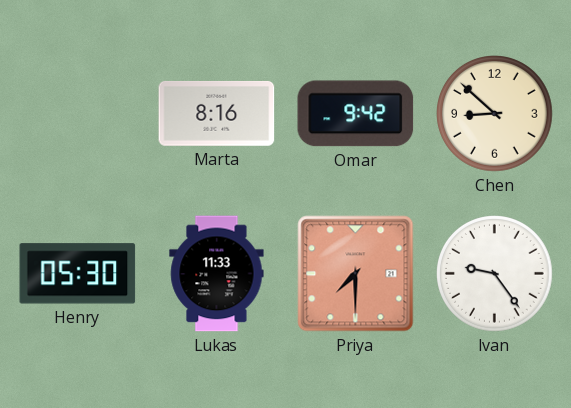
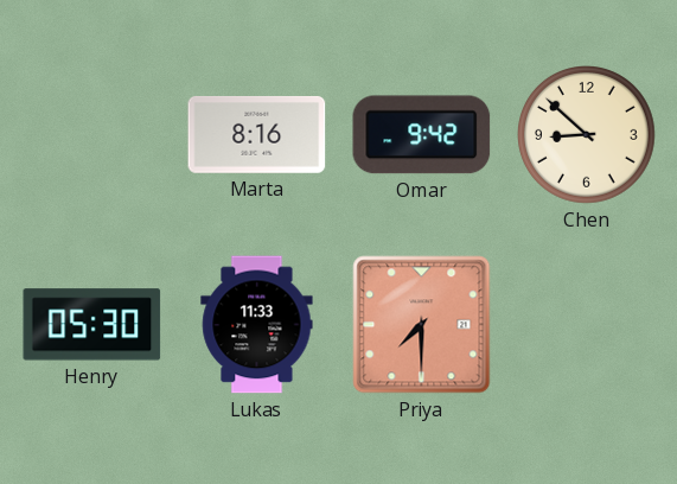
Ivan: 9:24 -> none (495, 274)
